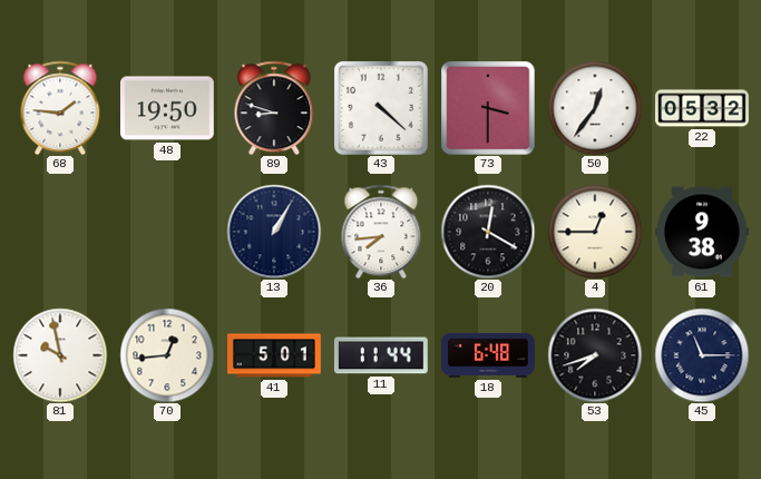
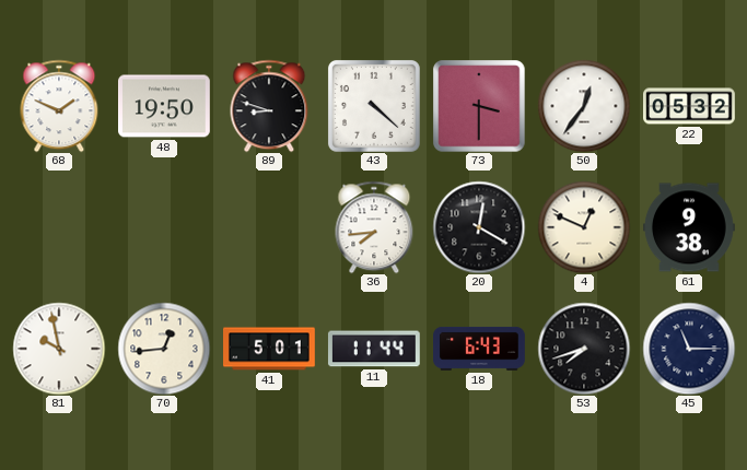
68: 1:46 -> 1:49 (59, 106)
13: 1:05 -> none (274, 232)
4: 12:45 -> 12:49 (584, 227)
18: 6:48 -> 6:43 (480, 349)
